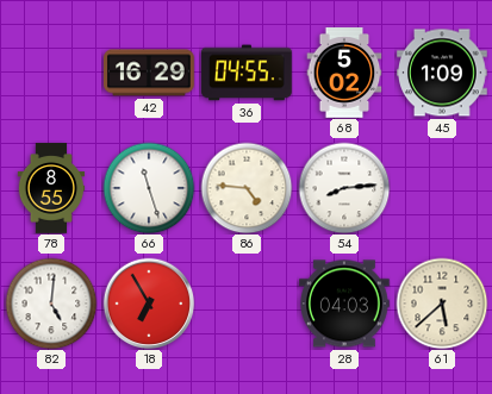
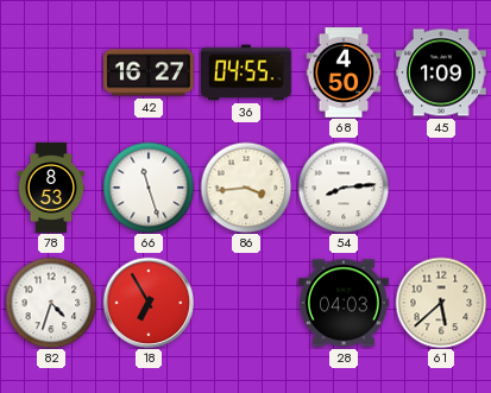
42: 16:29 -> 16:27 (150, 72)
68: 5:02 -> 4:50 (344, 72)
78: 8:55 -> 8:53 (51, 188)
86: 4:46 -> 3:44 (246, 188)
82: 5:01 -> 4:33 (51, 303)
